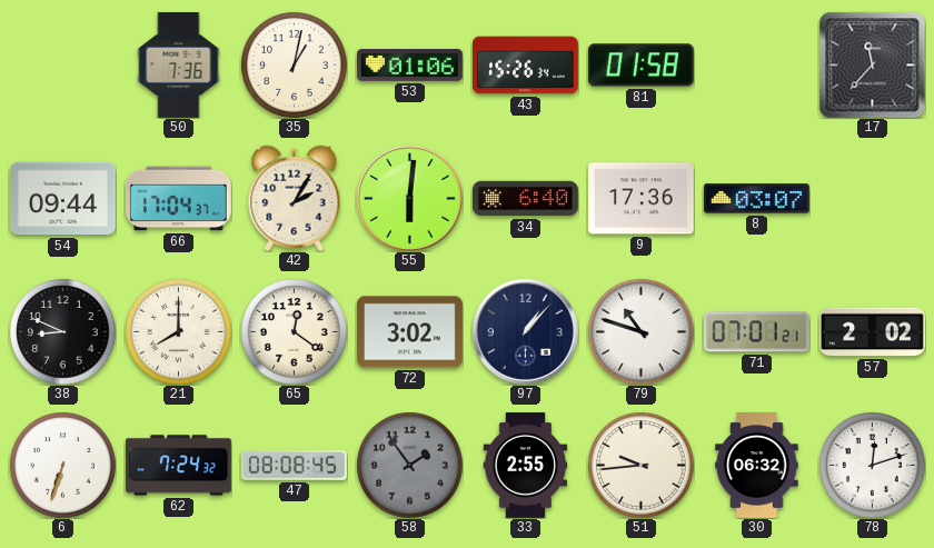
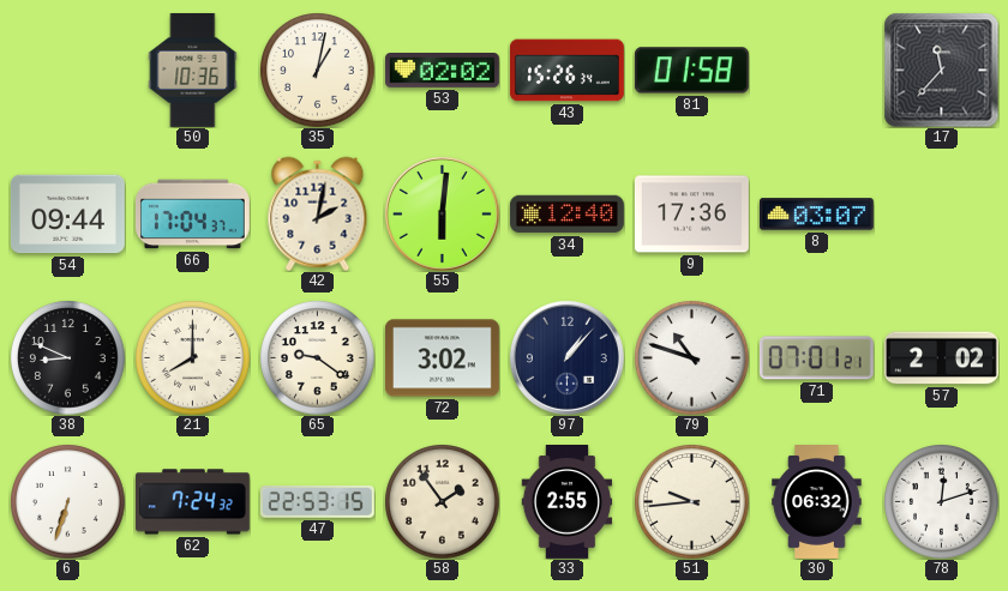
50: 7:36 -> 10:36 (193, 70)
53: 01:06 -> 02:02 (442, 71)
42: 2:05 -> 2:02 (318, 213)
34: 6:40 -> 12:40 (566, 215)
65: 12:21 -> 9:21 (317, 357)
47: 08:08 -> 22:53 (317, 501)
58 dial: grey -> cream (442, 501)
